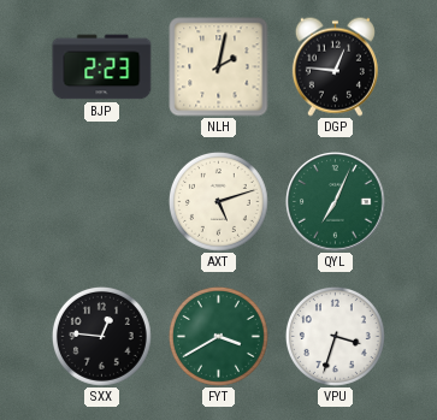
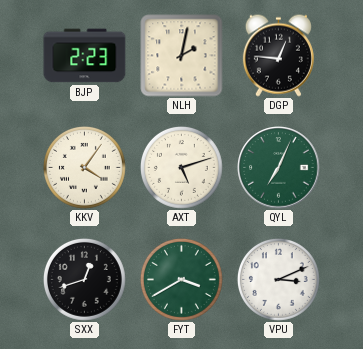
KKV: none -> 4:06 (84, 167)
SXX: 12:46 -> 12:42 (84, 279)
VPU: 3:33 -> 3:11 (278, 279)
